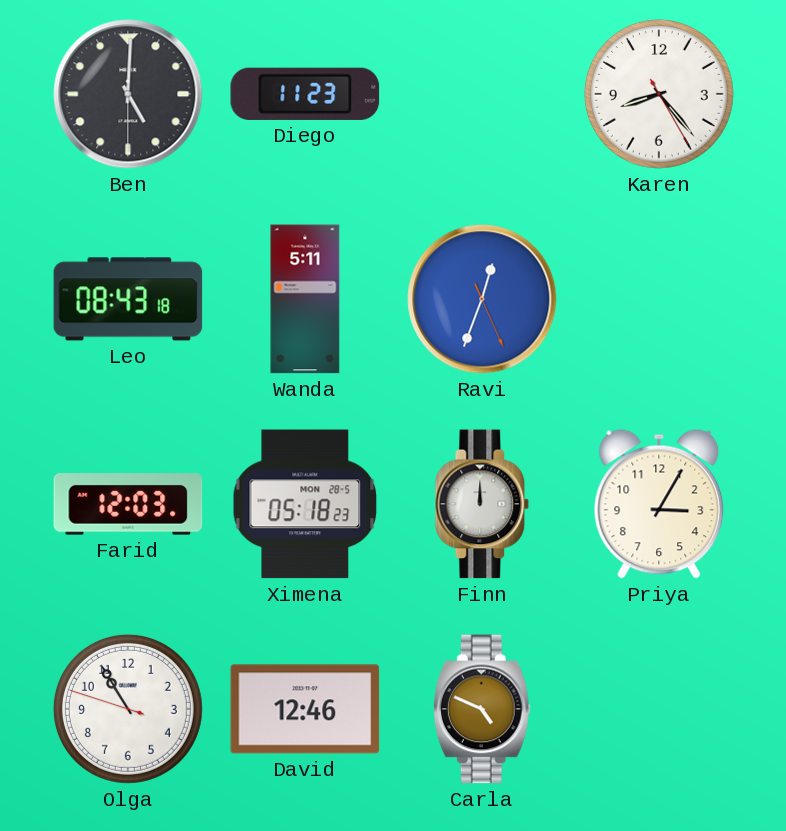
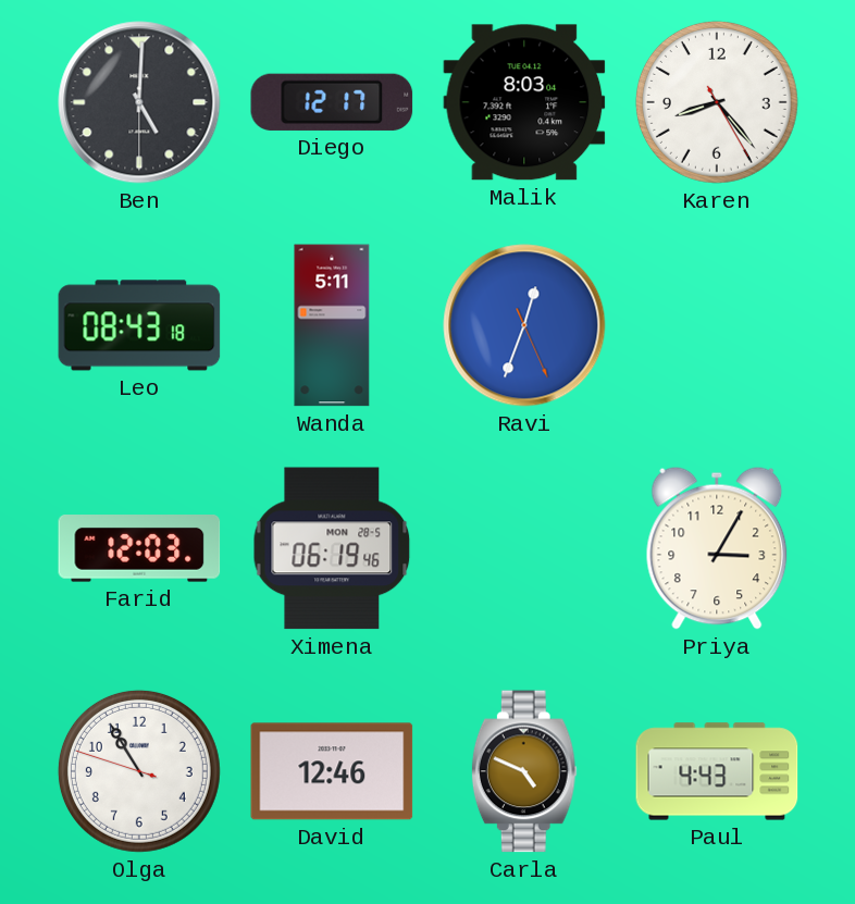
Diego: 11:23 -> 12:17 (332, 102)
Malik: none -> 8:03 (524, 102)
Ximena: 05:18 -> 06:19 (332, 548)
Finn: 12:00 -> none (482, 504)
Paul: none -> 4:43 (717, 771)
